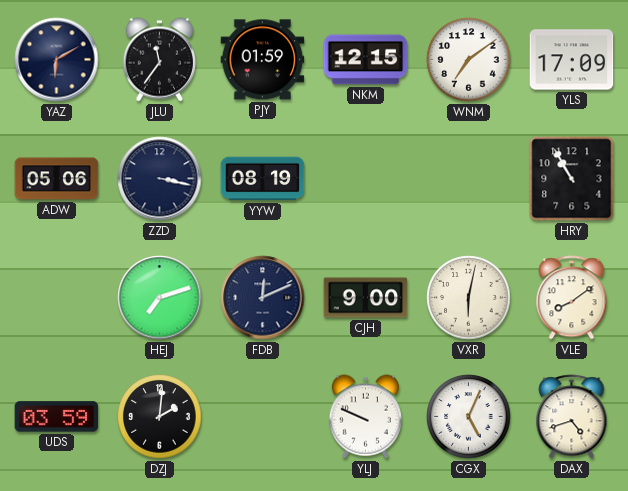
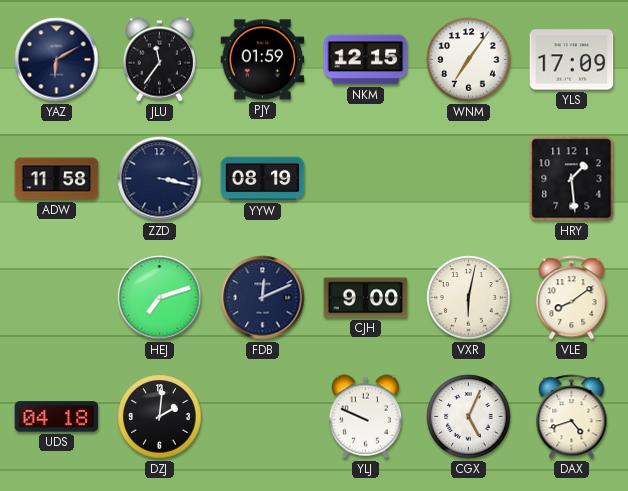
WNM: 7:09 -> 7:06 (469, 60)
ADW: 05:06 -> 11:58 (57, 179)
HRY: 10:55 -> 1:29 (572, 179)
UDS: 03:59 -> 04:18 (57, 417)
